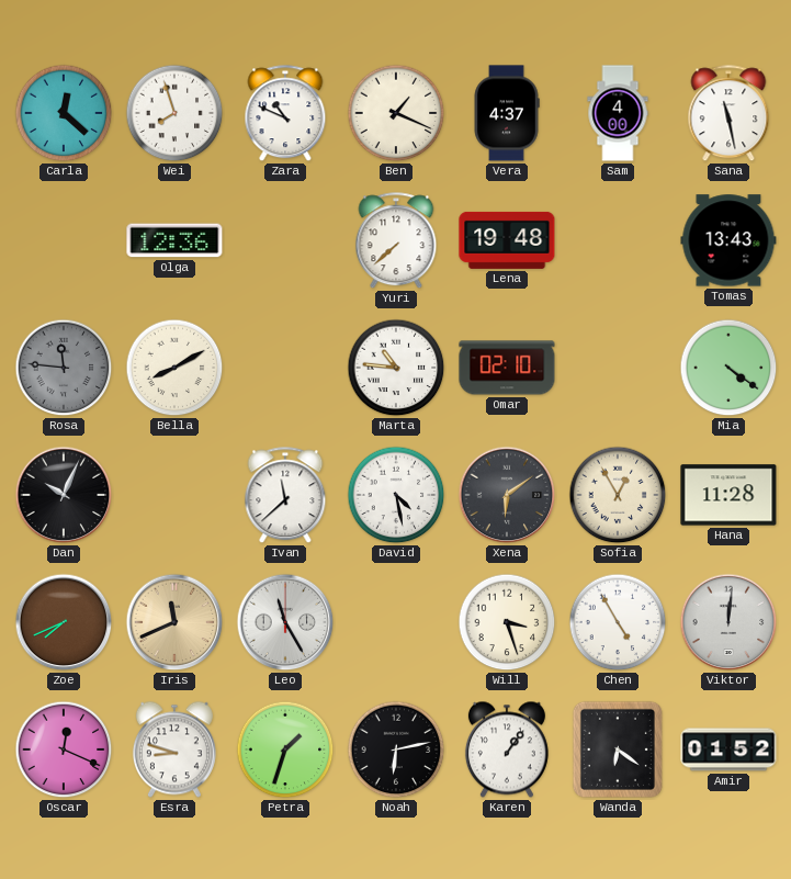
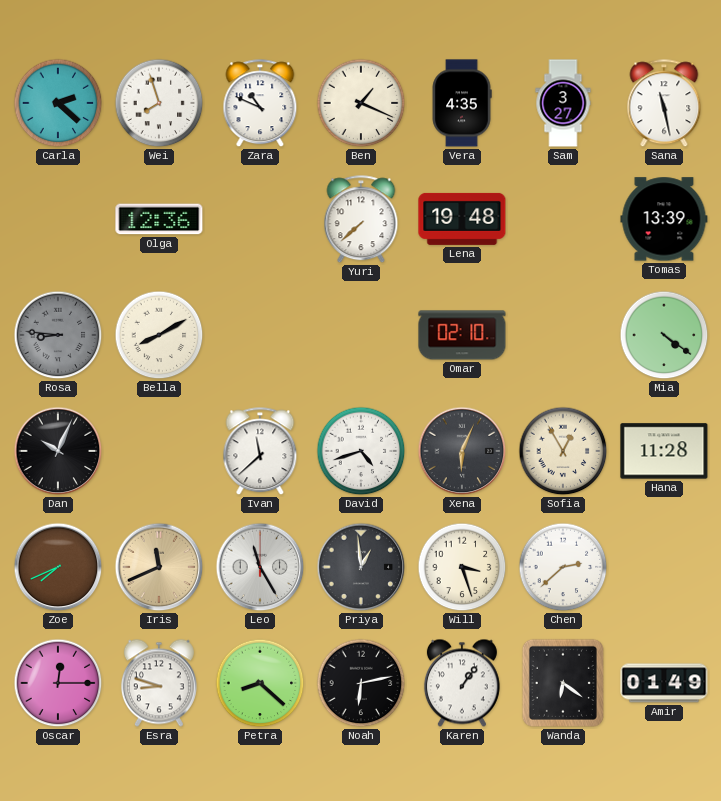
Carla: 12:22 -> 2:22 (58, 103)
Vera: 4:37 -> 4:35 (462, 103)
Sam: 4:00 -> 3:27 (563, 103)
Tomas: 13:43 -> 13:39 (664, 219)
Rosa: 11:46 -> 8:46 (58, 335)
Marta: 10:46 -> none (396, 368)
David: 4:28 -> 4:42 (361, 451)
Xena: 6:09 -> 6:04 (462, 451)
Priya: none -> 12:59 (361, 567)
Chen: 4:55 -> 2:38 (563, 567)
Viktor: 12:01 -> none (728, 622)
Oscar: 12:19 -> 12:15 (58, 683)
Petra: 1:33 -> 8:22 (260, 683)
Amir: 01:52 -> 01:49 (664, 683)
